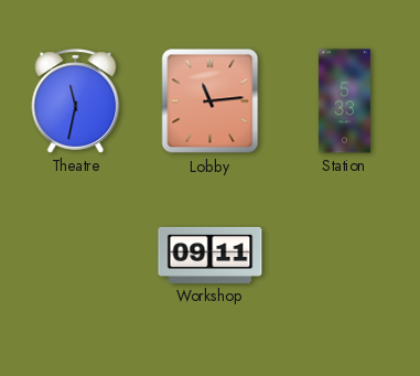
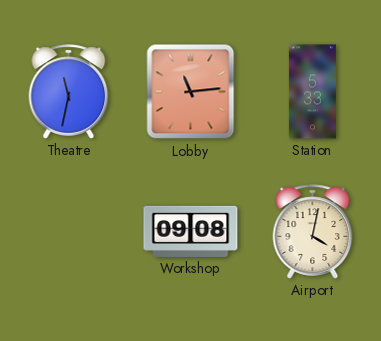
Workshop: 09:11 -> 09:08 (191, 231)
Airport: none -> 4:02 (313, 232)
